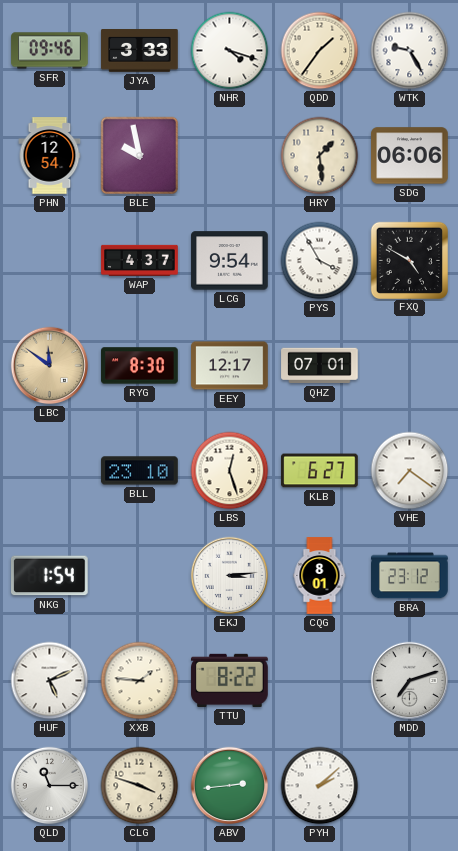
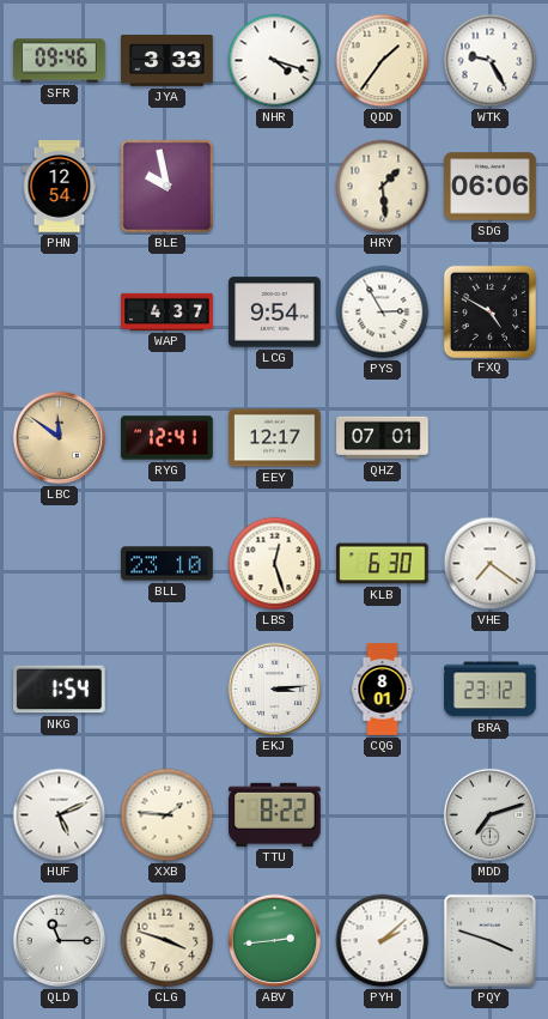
PYS: 3:55 -> 2:55 (383, 313)
RYG: 8:30 -> 12:41 (168, 438)
KLB: 6:27 -> 6:30 (383, 564)
PQY: none -> 3:48 (489, 940)
